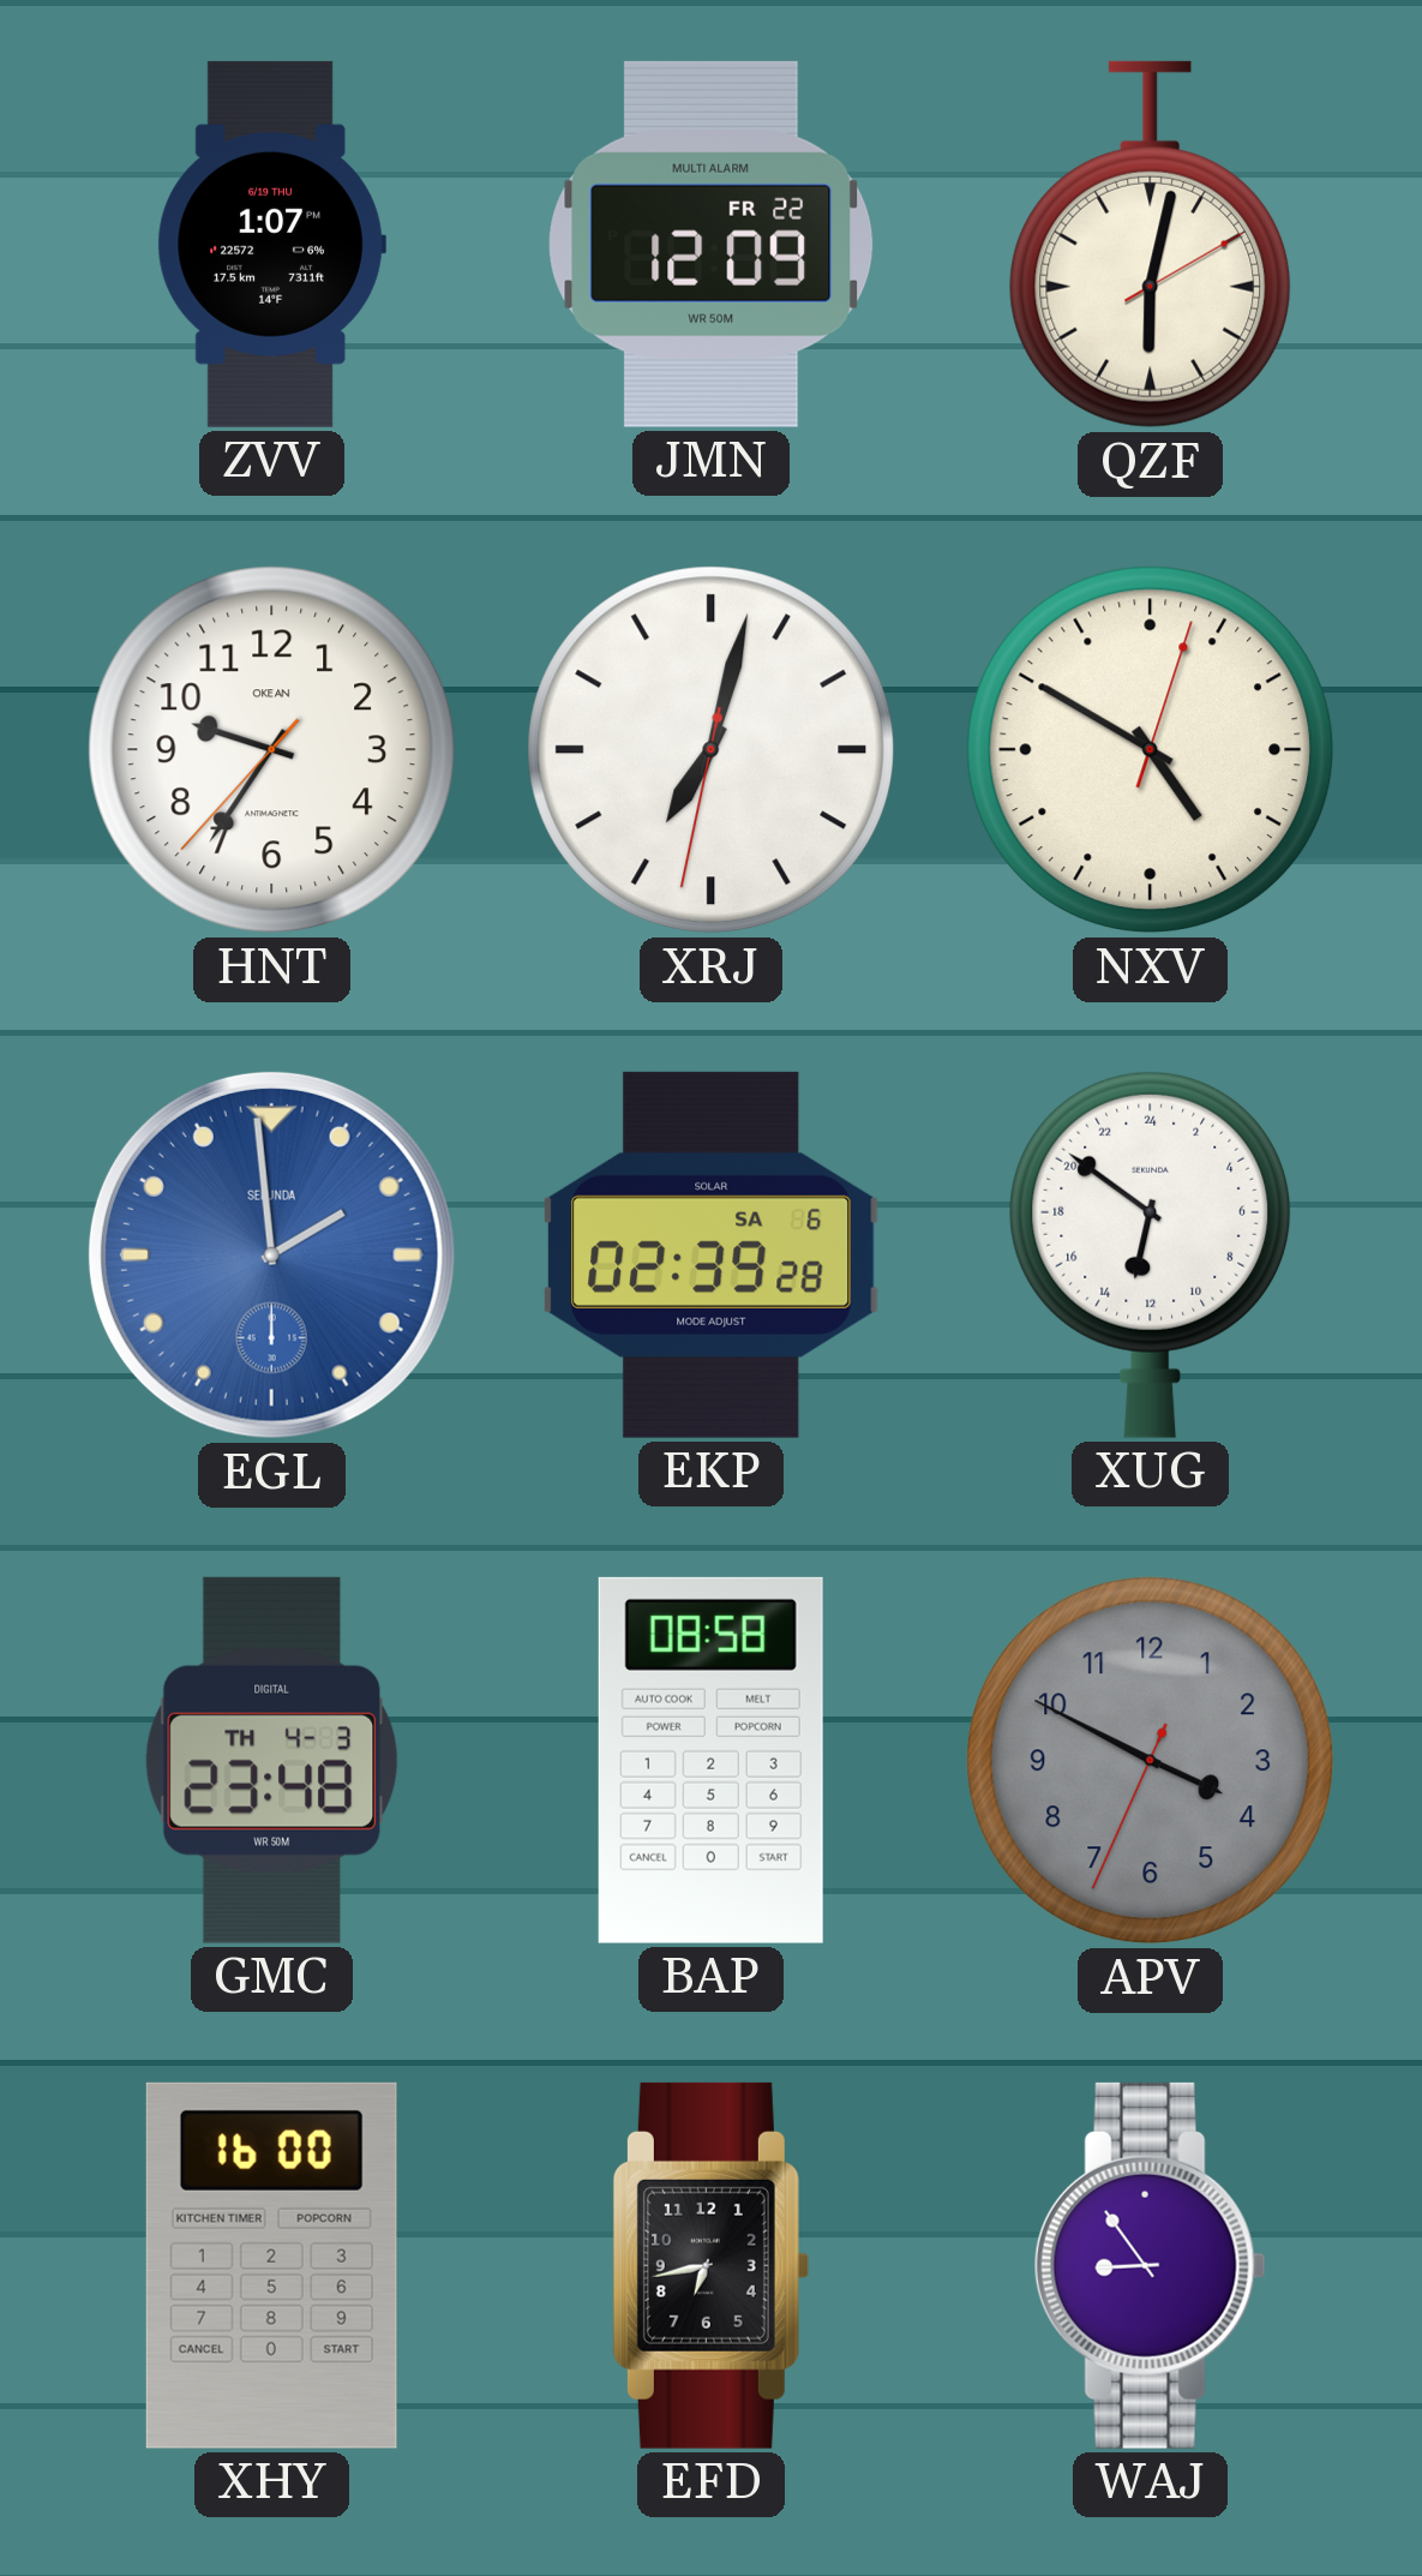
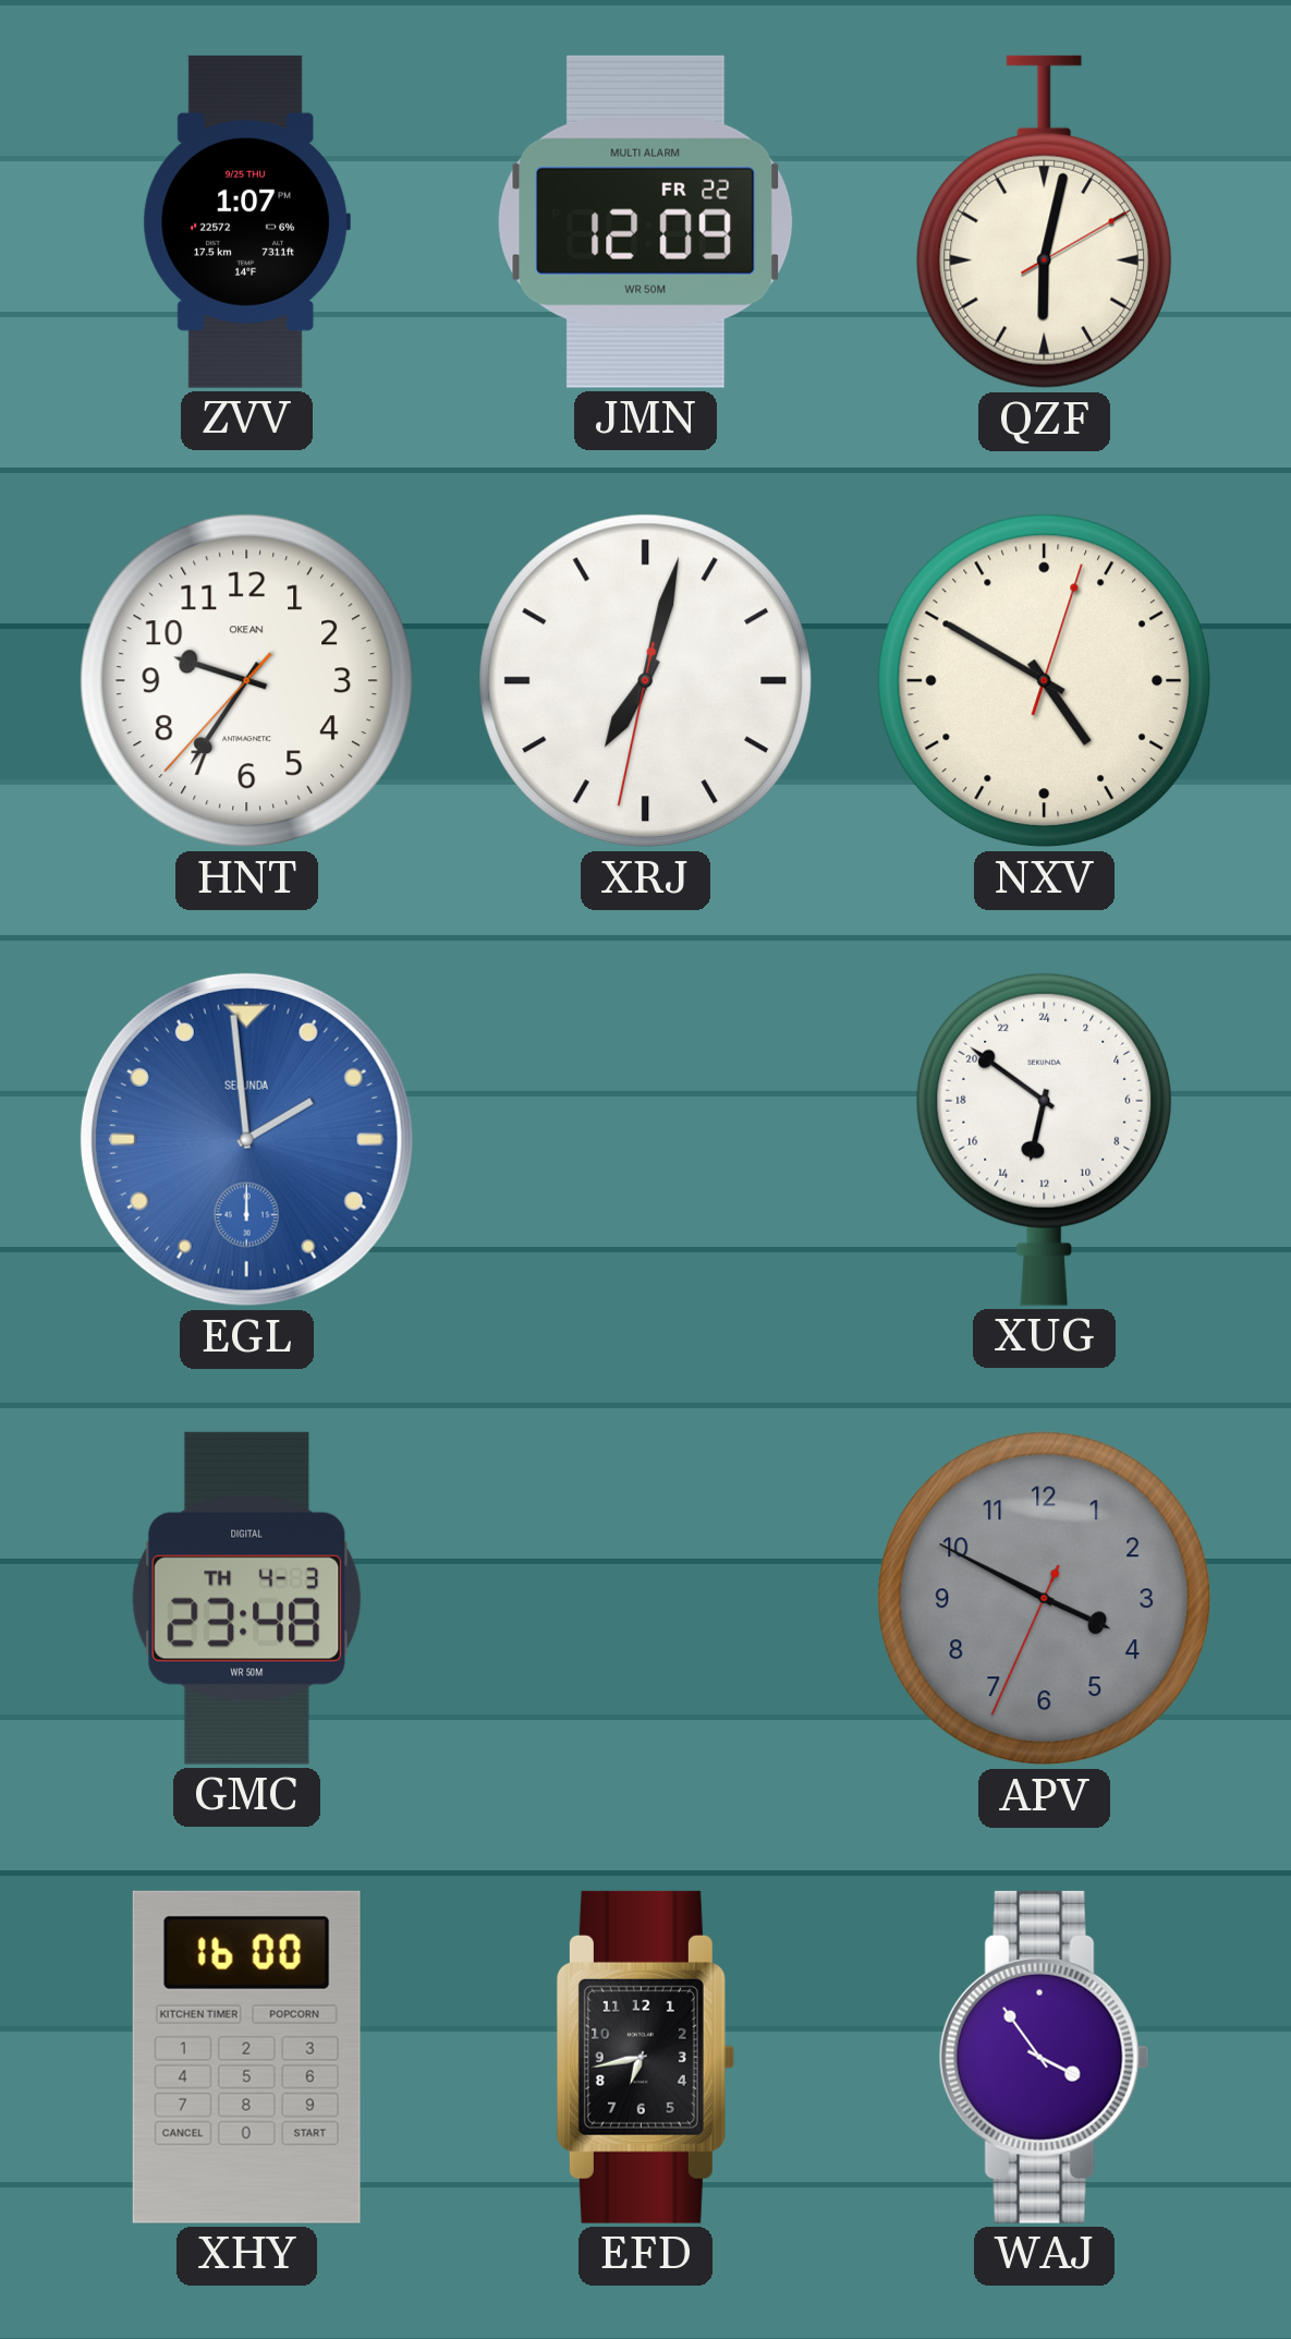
ZVV date: 6/19 THU -> 9/25 THU (246, 221)
EKP: 02:39 -> none (710, 1254)
BAP: 08:58 -> none (710, 1760)
WAJ: 8:54 -> 3:54 (1044, 2057)
